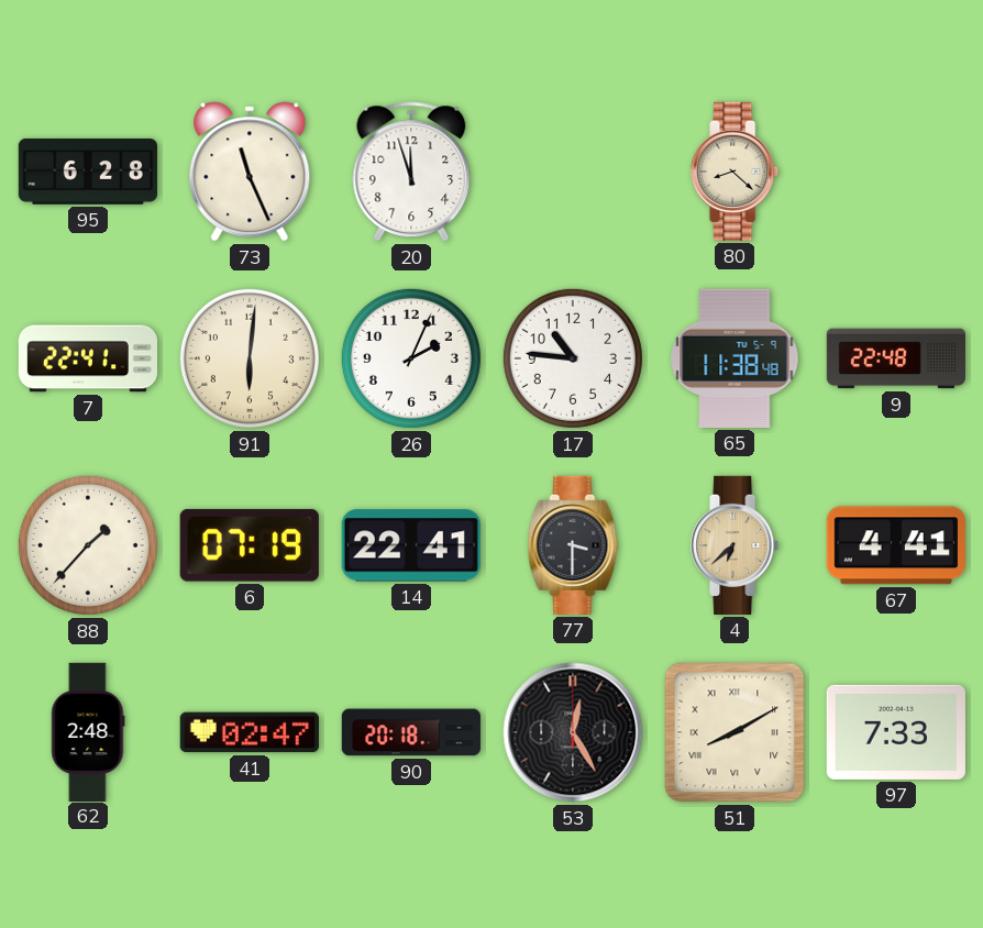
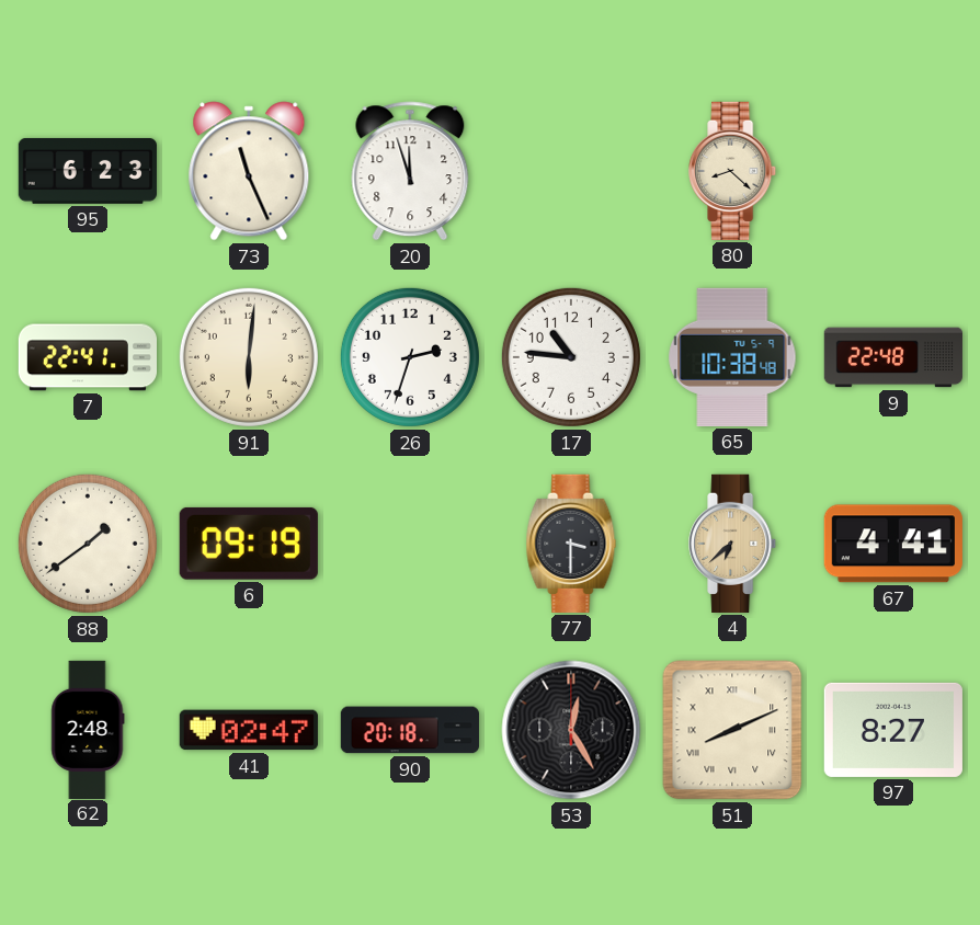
95: 6:28 -> 6:23 (88, 171)
26: 2:04 -> 2:33 (410, 357)
65: 11:38 -> 10:38 (732, 357)
88: 1:37 -> 1:39 (88, 544)
6: 07:19 -> 09:19 (249, 544)
14: 22:41 -> none (411, 545)
51: 8:10 -> 8:11 (732, 730)
97: 7:33 -> 8:27 (893, 730)
